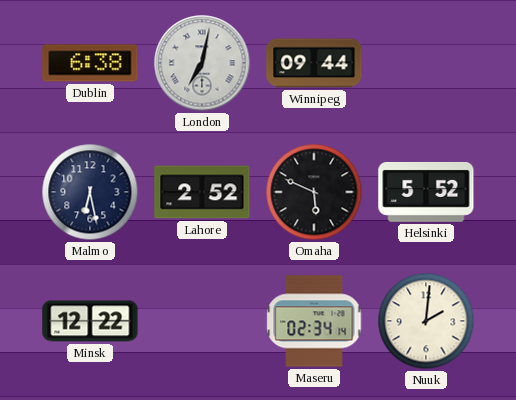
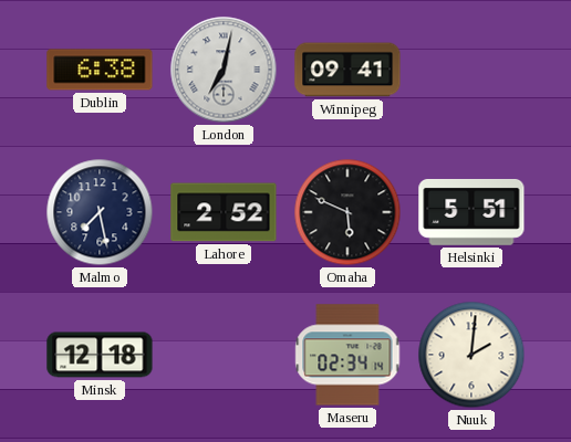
Winnipeg: 09:44 -> 09:41 (347, 70)
Malmo: 6:28 -> 7:28 (100, 212)
Helsinki: 5:52 -> 5:51 (471, 212)
Minsk: 12:22 -> 12:18 (100, 355)
